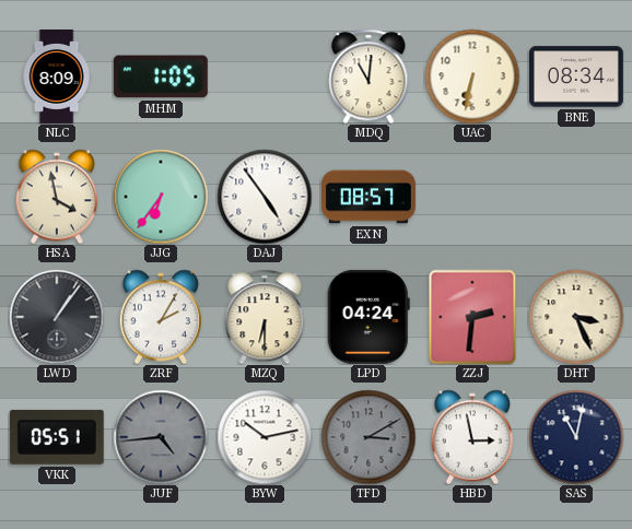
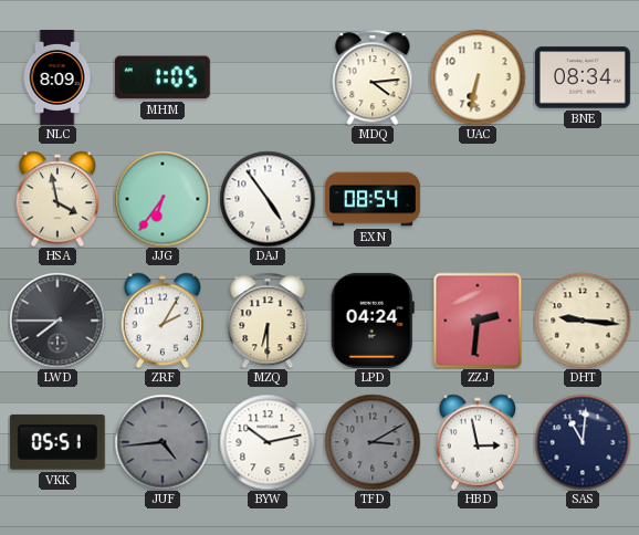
MDQ: 11:01 -> 4:14 (373, 77)
EXN: 08:57 -> 08:54 (374, 199)
LWD: 1:06 -> 7:45 (57, 321)
DHT: 3:26 -> 9:16 (583, 321)
SAS: 11:02 -> 11:01 (583, 442)
